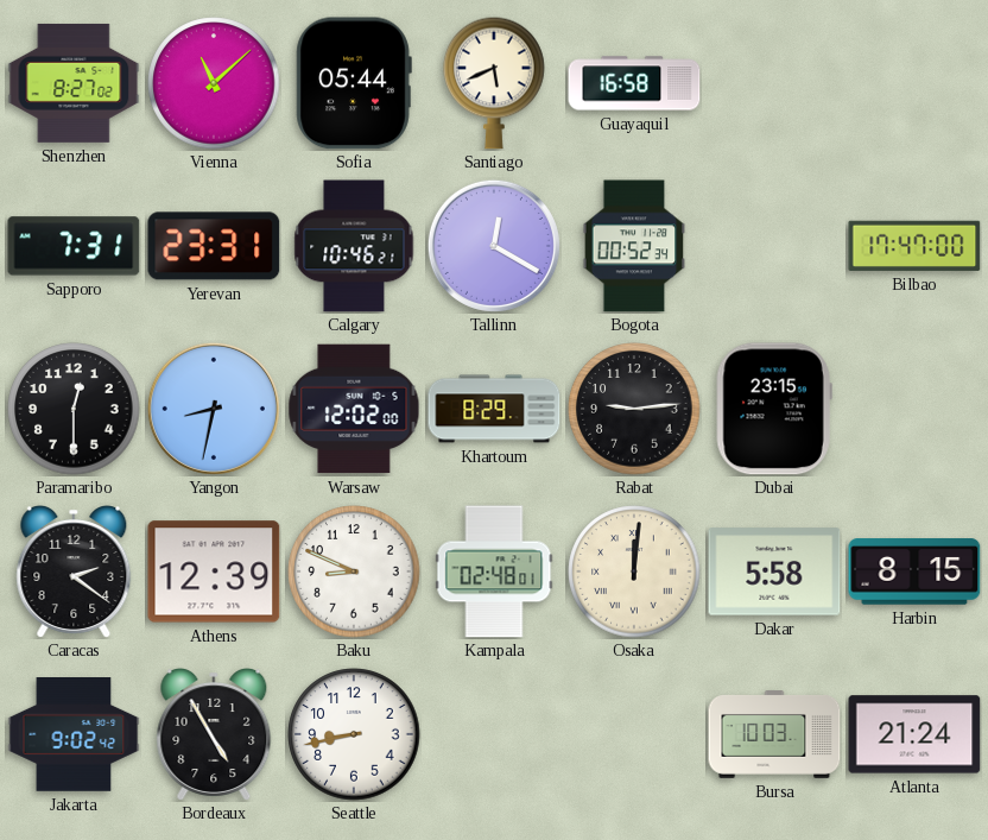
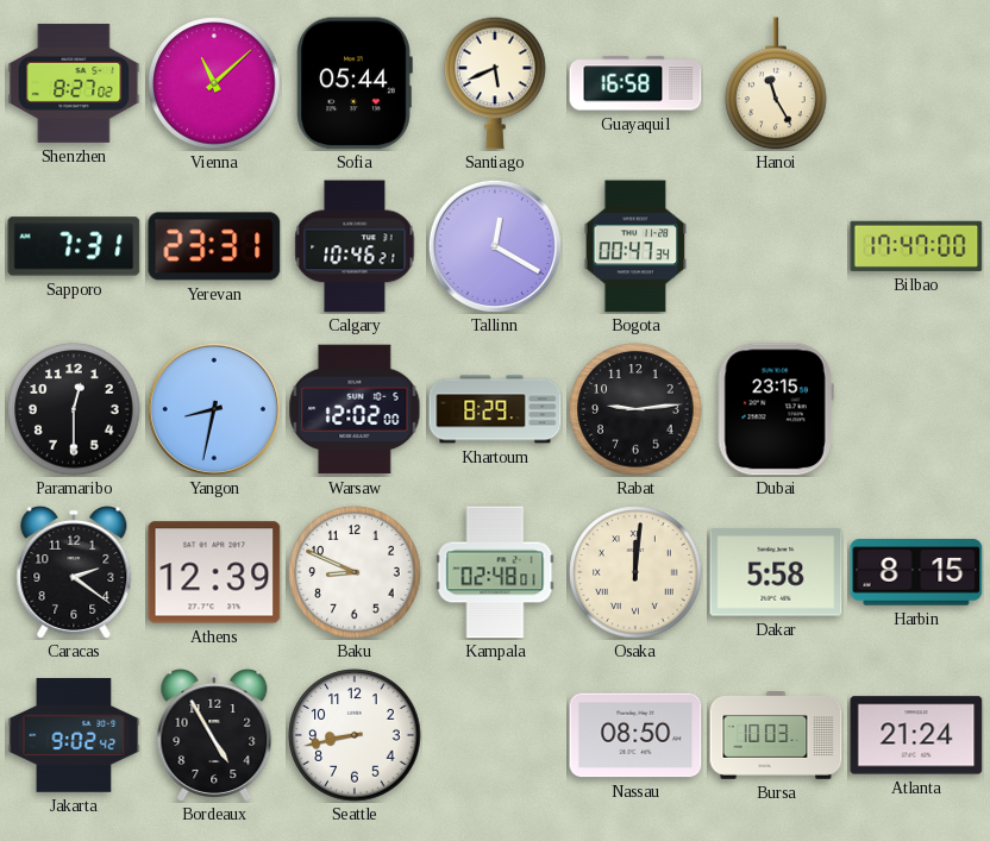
Hanoi: none -> 11:25 (776, 83)
Bogota: 00:52 -> 00:47 (635, 246)
Nassau: none -> 08:50 (635, 735)
